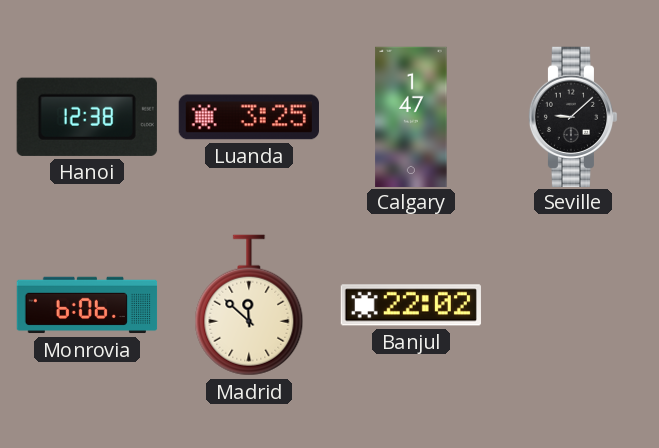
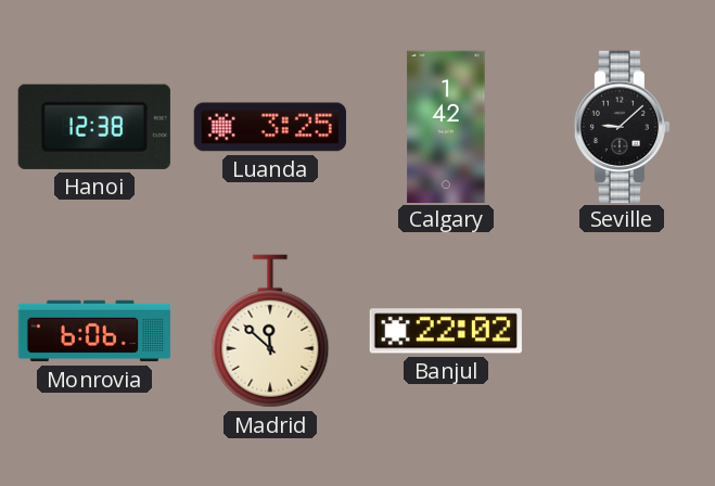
Calgary: 1:47 -> 1:42 (446, 126)
